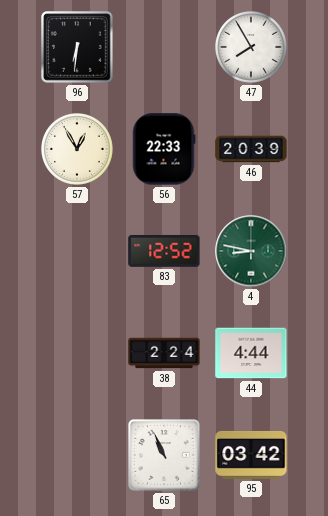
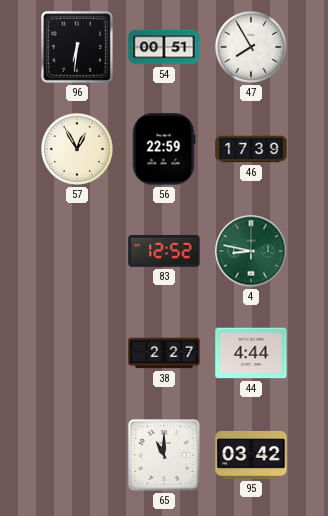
54: none -> 00:51 (164, 47)
56: 22:33 -> 22:59 (164, 149)
46: 20:39 -> 17:39 (251, 149)
38: 2:24 -> 2:27 (164, 353)
65: 10:56 -> 11:00 (165, 456)
